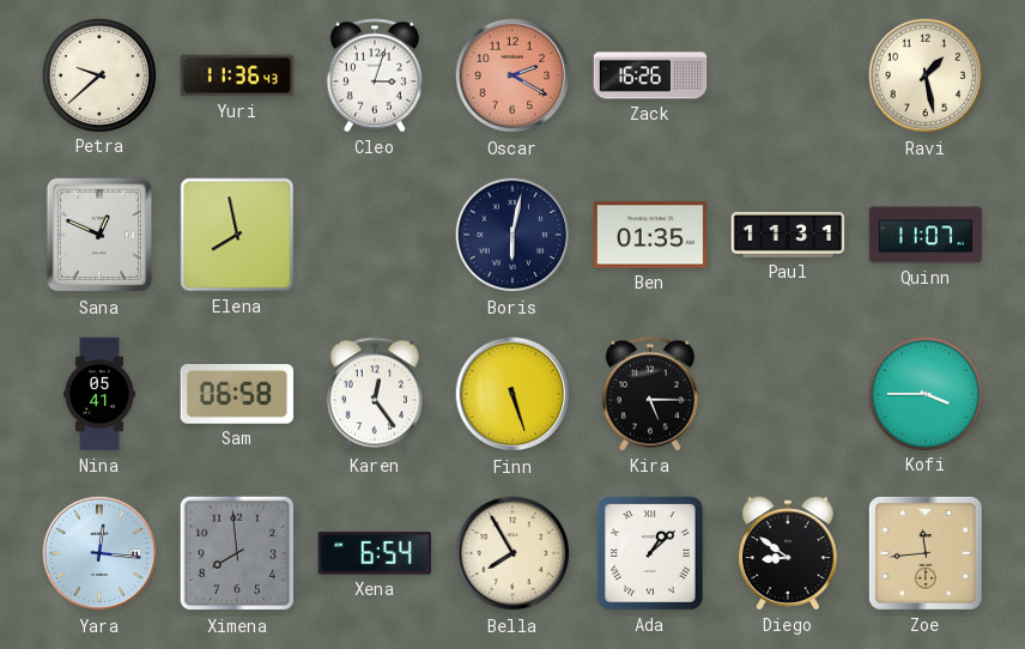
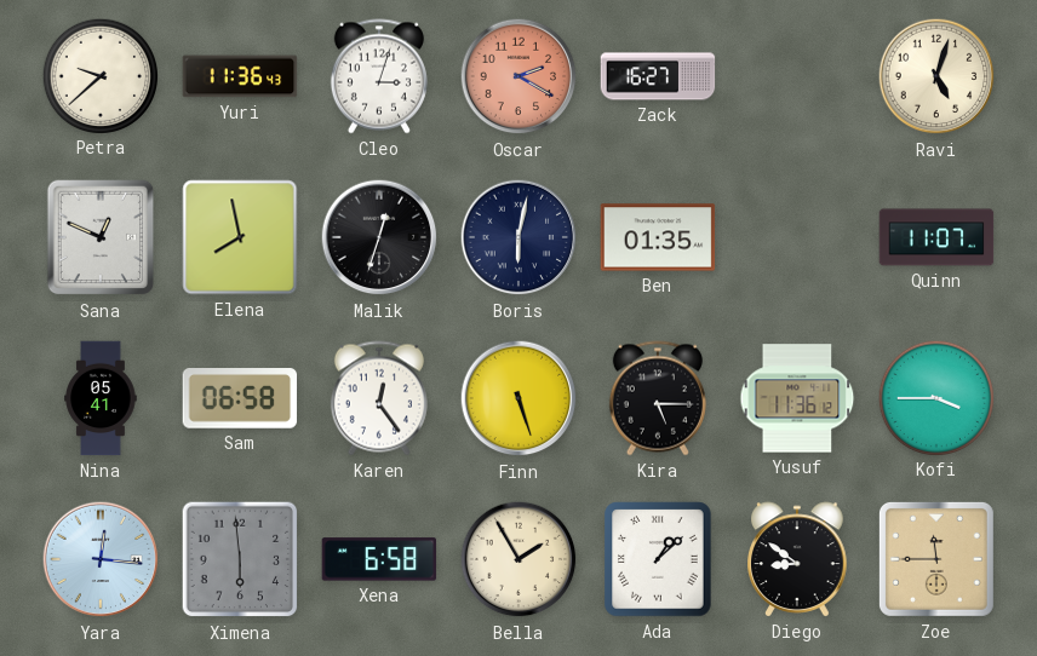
Zack: 16:26 -> 16:27 (658, 76)
Ravi: 1:28 -> 5:03 (936, 76)
Malik: none -> 12:33 (379, 237)
Paul: 11:31 -> none (788, 236)
Yusuf: none -> 11:36 (797, 398)
Ximena: 7:59 -> 5:59 (240, 559)
Xena: 6:54 -> 6:58 (379, 559)
Bella: 7:55 -> 1:55 (518, 559)
Zoe: 11:44 -> 11:45 (936, 559)
